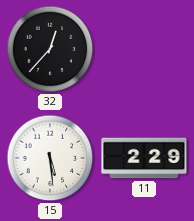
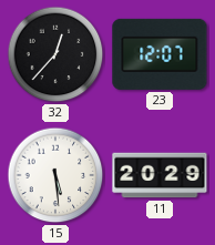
23: none -> 12:07 (160, 54)
11: 2:29 -> 20:29 (160, 175)
